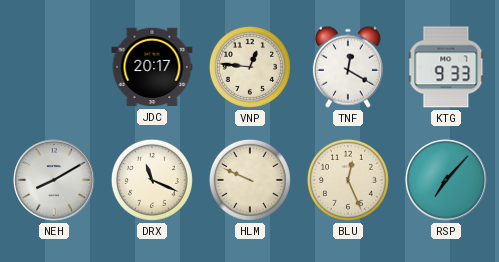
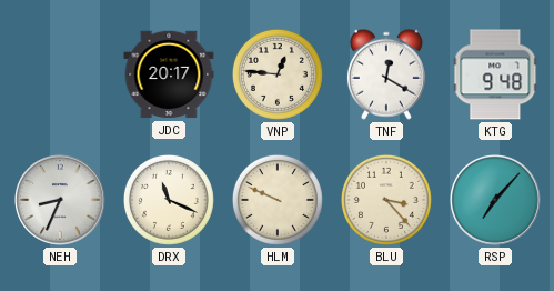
KTG: 9:33 -> 9:48 (495, 74)
NEH: 8:10 -> 8:34 (60, 200)
BLU: 12:26 -> 3:23 (386, 200)
